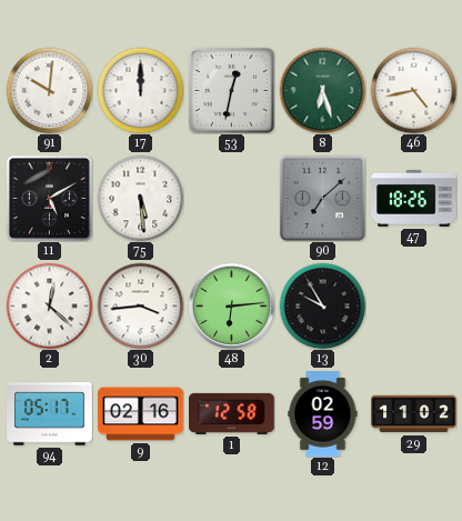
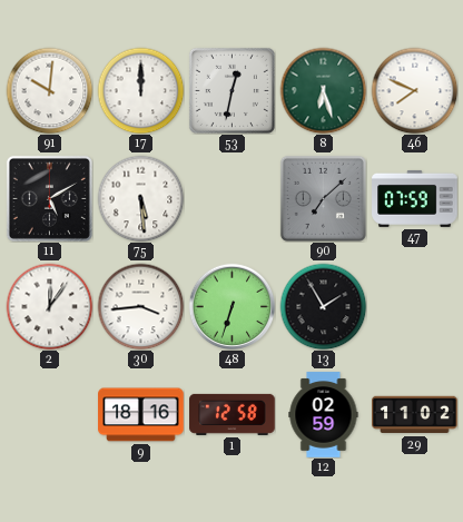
46: 4:43 -> 7:49 (414, 90)
47: 18:26 -> 07:59 (415, 198)
2: 12:22 -> 12:06 (49, 306)
48: 6:14 -> 6:33 (231, 306)
13: 9:55 -> 1:55 (323, 306)
94: 05:17 -> none (50, 414)
9: 02:16 -> 18:16 (141, 415)
